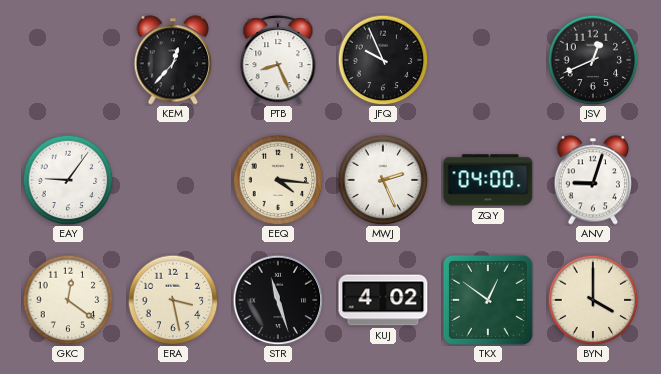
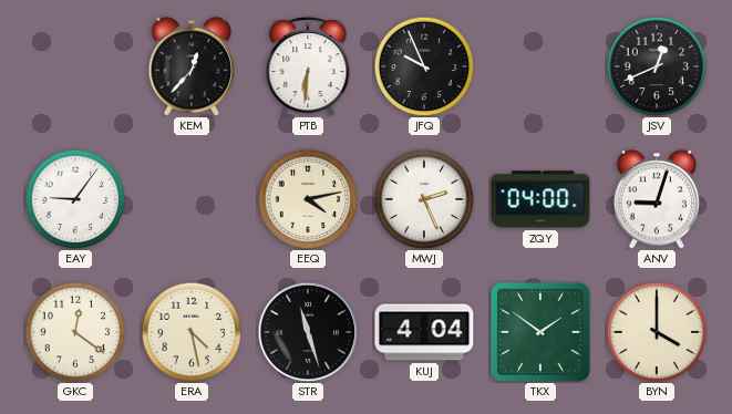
PTB: 8:26 -> 6:31 (308, 66)
EEQ: 4:16 -> 4:13 (308, 199)
ERA: 3:28 -> 4:28 (192, 332)
KUJ: 4:02 -> 4:04 (424, 332)
TKX: 12:51 -> 1:51 (540, 332)
